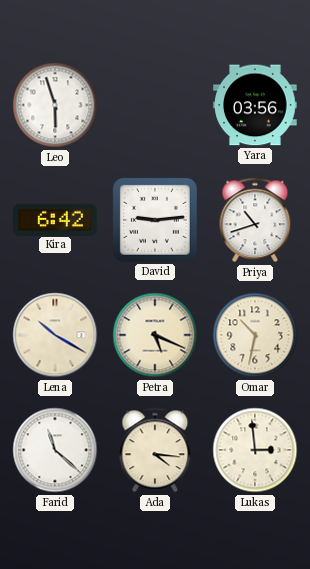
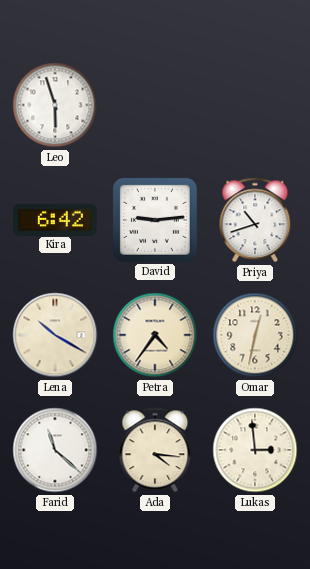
Yara: 03:56 -> none (256, 105)
Petra: 5:19 -> 4:36 (155, 335)
Omar: 10:32 -> 12:32 (255, 335)
